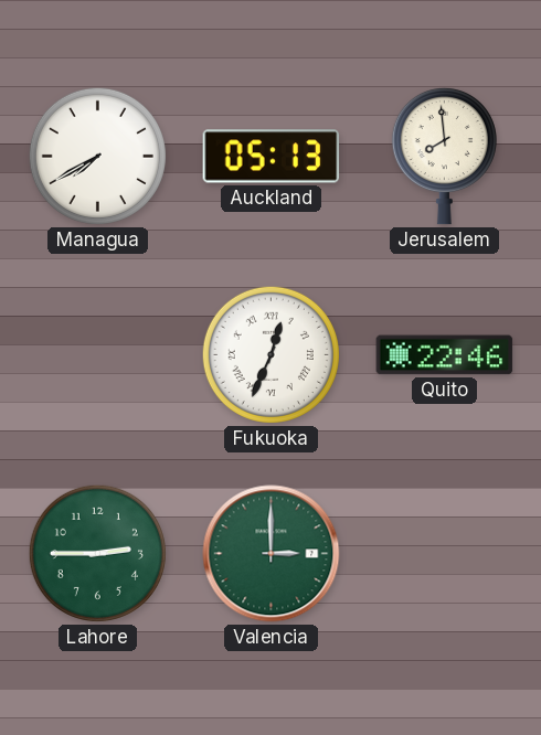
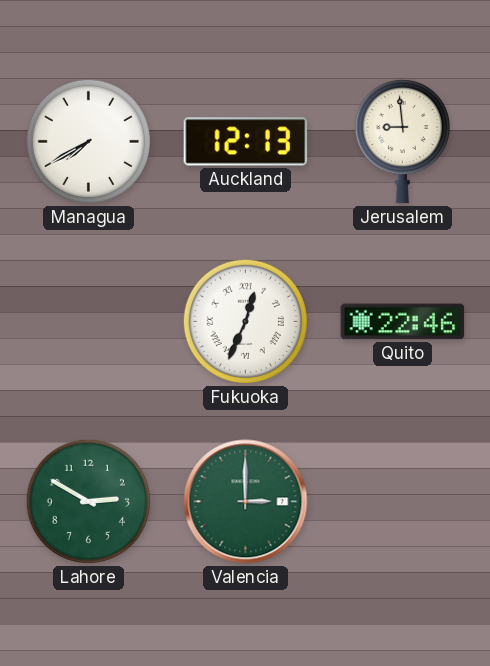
Auckland: 05:13 -> 12:13 (246, 142)
Jerusalem: 7:59 -> 8:59 (402, 141)
Lahore: 2:45 -> 2:50 (88, 501)
